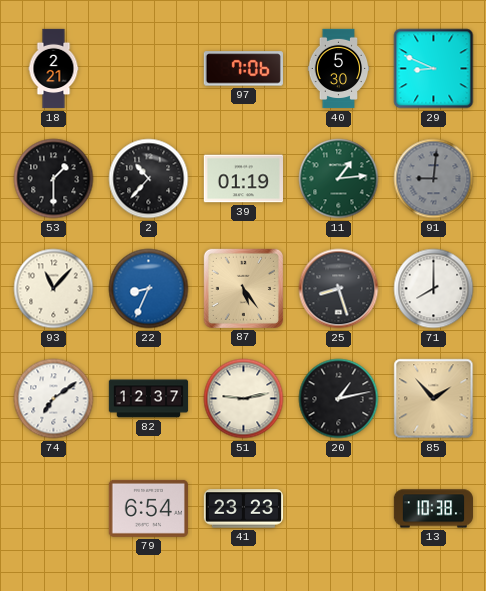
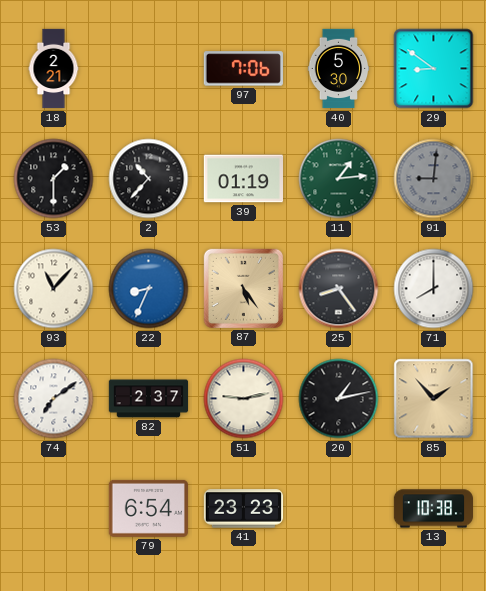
29: 8:49 -> 8:51 (434, 69)
25: 8:27 -> 8:24 (339, 289)
82: 12:37 -> 2:37 (149, 399)
